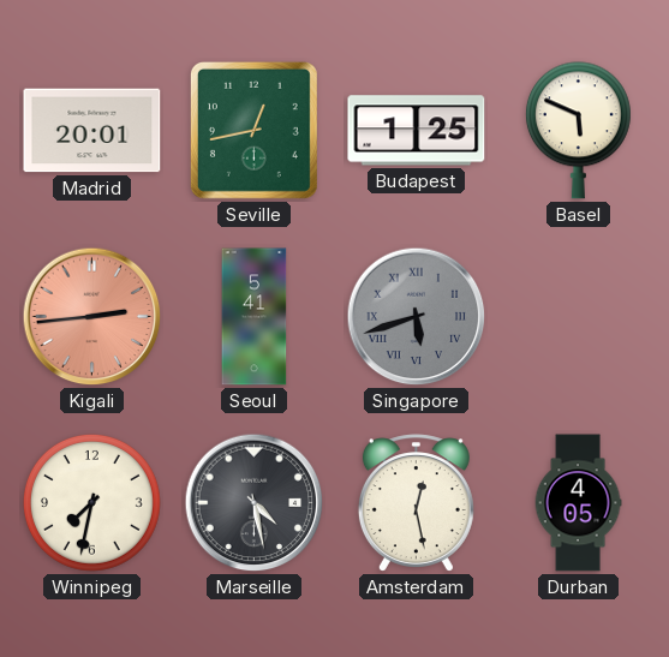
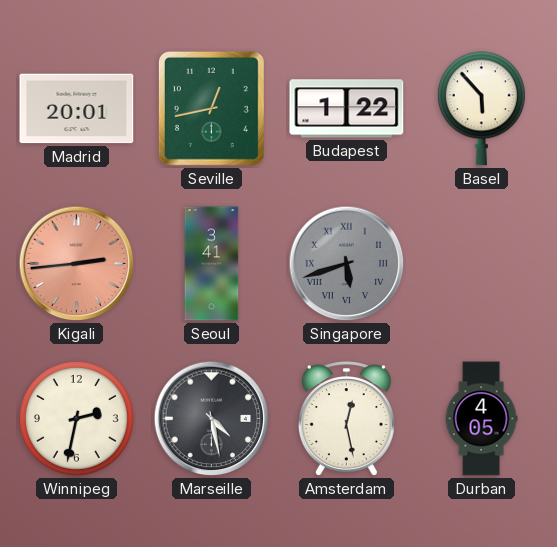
Budapest: 1:25 -> 1:22 (347, 109)
Basel: 5:49 -> 5:53 (481, 109)
Seoul: 5:41 -> 3:41 (212, 264)
Winnipeg: 7:32 -> 2:32 (76, 418)
